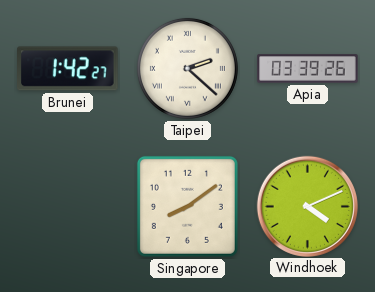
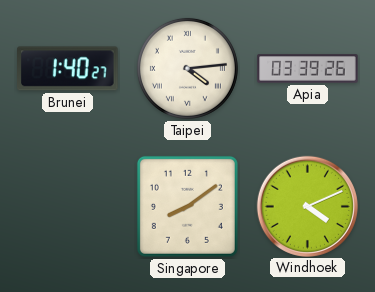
Brunei: 1:42 -> 1:40 (68, 69)
Taipei: 2:22 -> 4:14 (187, 68)
